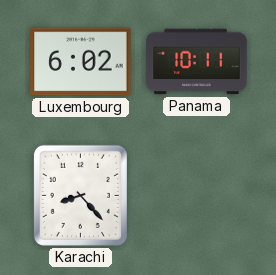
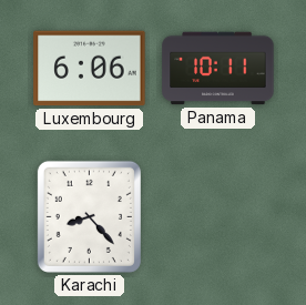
Luxembourg: 6:02 -> 6:06 (90, 69)
